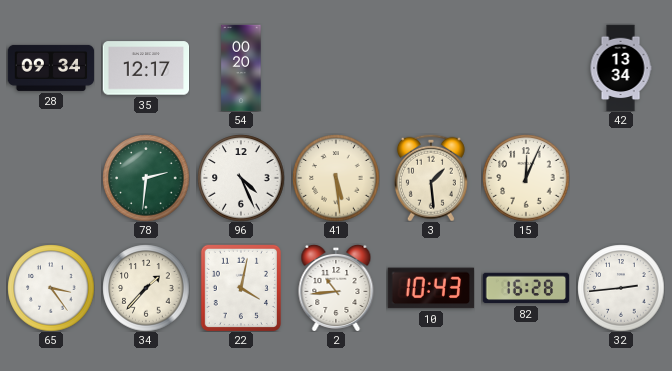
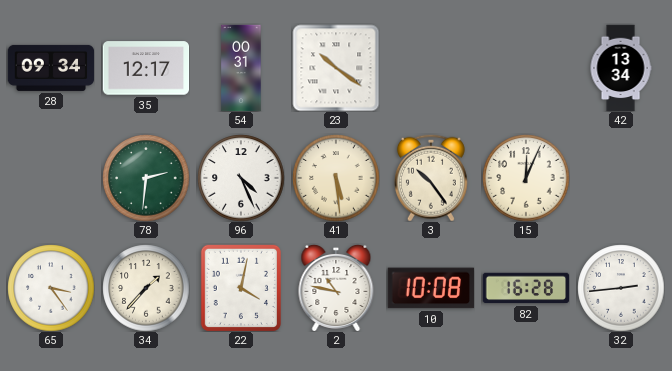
54: 00:20 -> 00:31 (241, 68)
23: none -> 10:21 (336, 68)
3: 1:29 -> 10:24 (431, 178)
2: 10:44 -> 10:47 (336, 288)
10: 10:43 -> 10:08 (431, 288)
